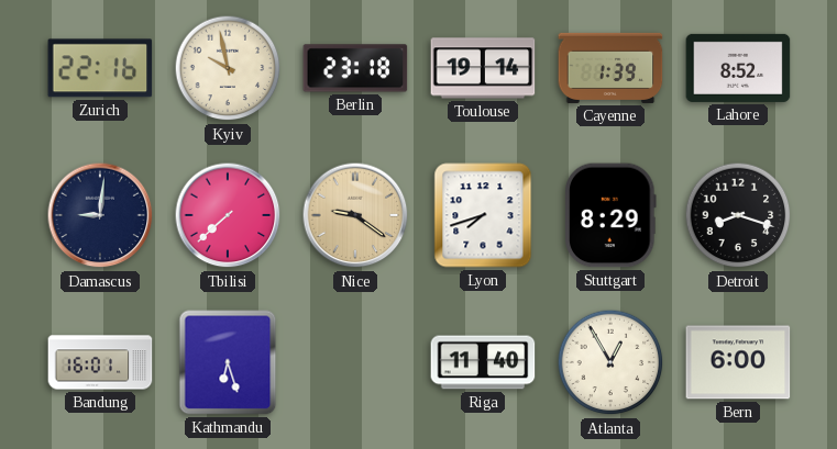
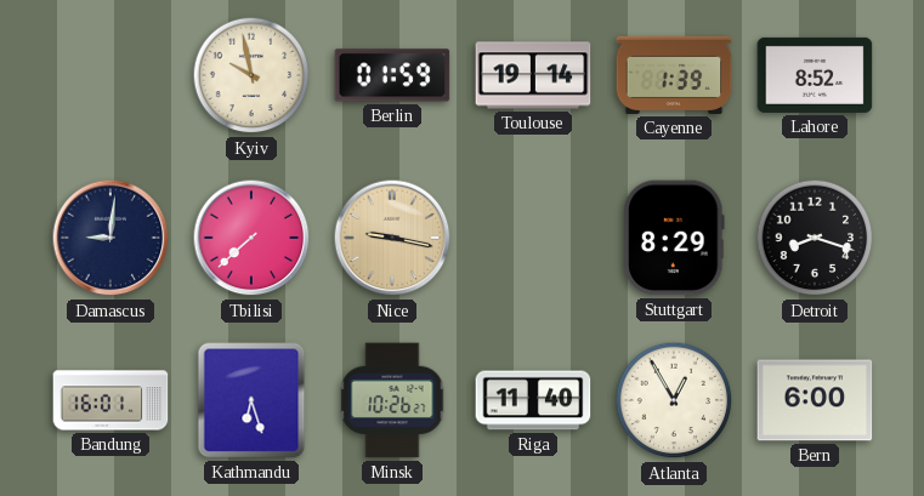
Zurich: 22:16 -> none (100, 68)
Berlin: 23:18 -> 01:59 (392, 75)
Nice: 9:21 -> 9:17 (392, 238)
Lyon: 7:42 -> none (483, 215)
Minsk: none -> 10:26 (392, 400)
